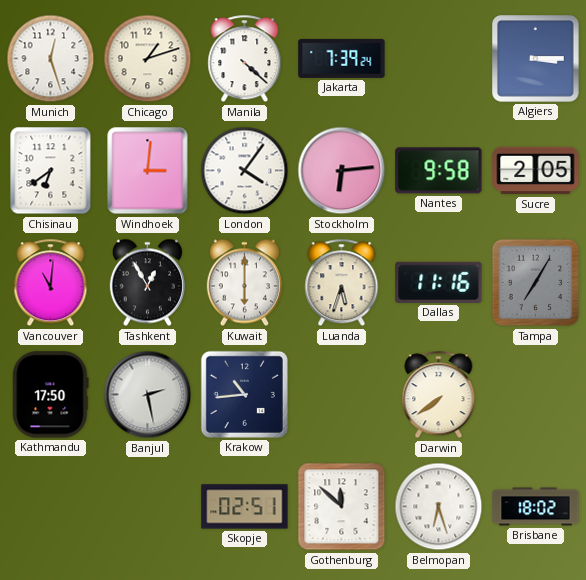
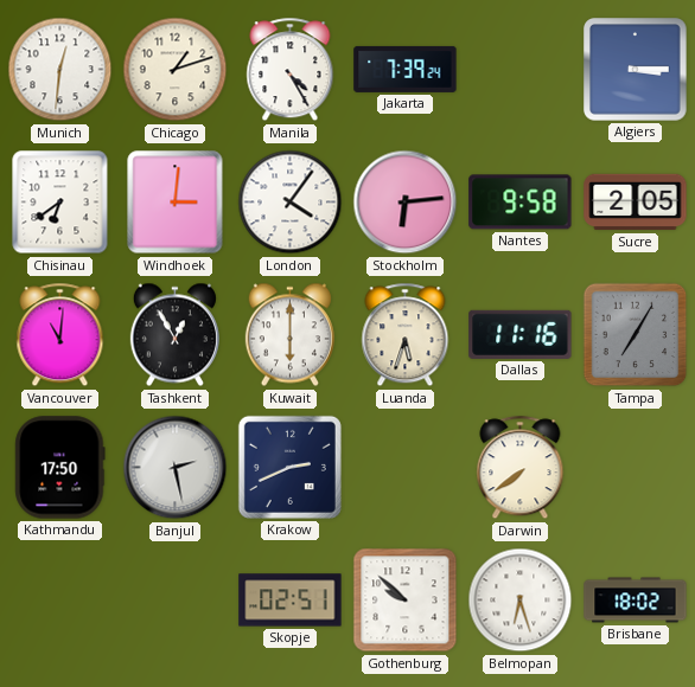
Munich: 12:27 -> 12:31 (60, 70)
Manila: 4:22 -> 4:25 (291, 70)
Krakow: 10:44 -> 2:41 (289, 467)
Gothenburg: 11:52 -> 9:52 (406, 601)
